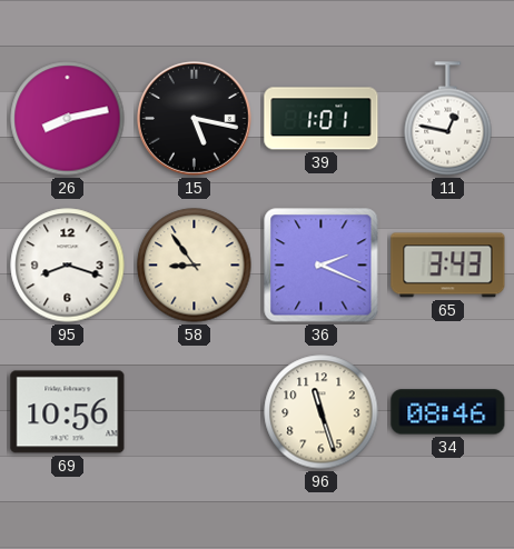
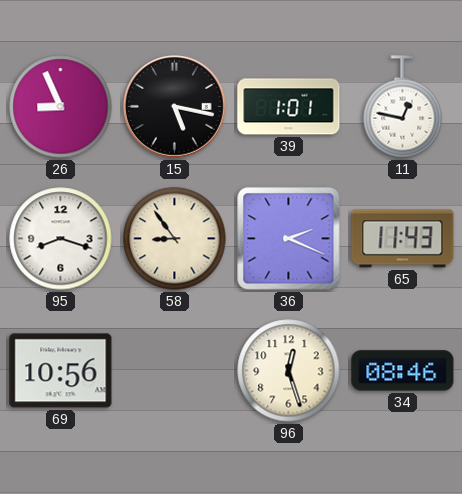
26: 8:13 -> 8:56 (61, 107)
65: 3:43 -> 11:43 (403, 239)
96: 11:27 -> 12:27 (289, 371)
